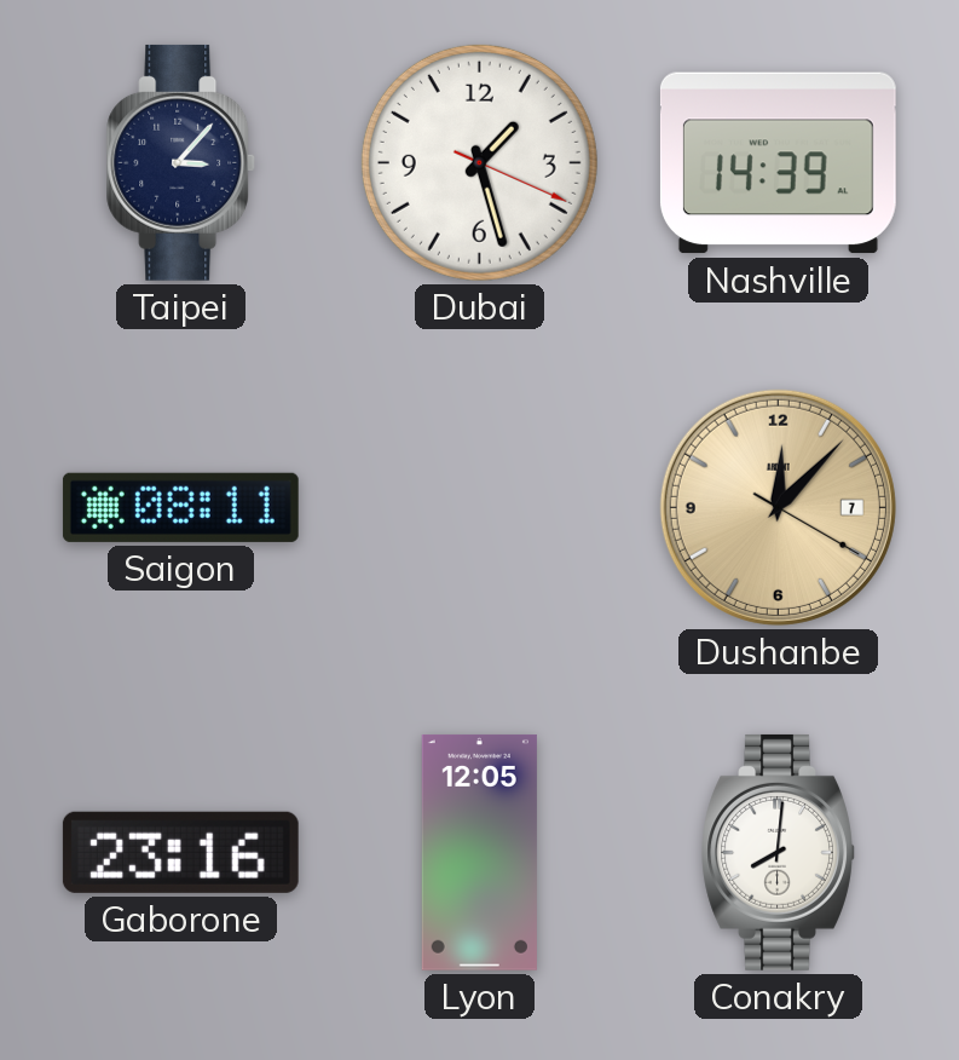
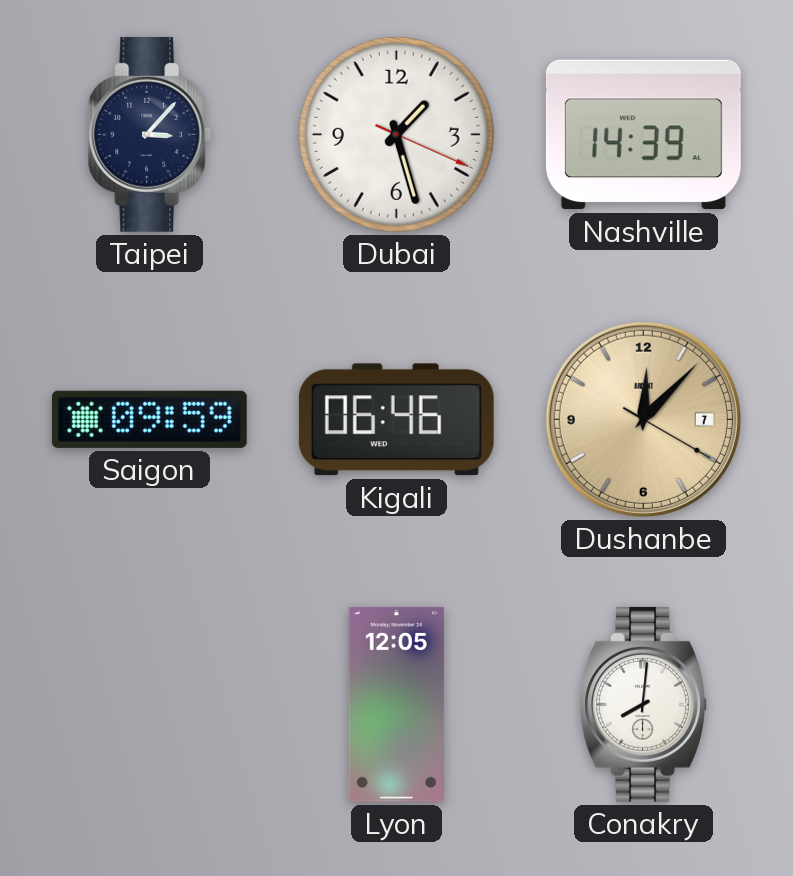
Saigon: 08:11 -> 09:59 (149, 419)
Kigali: none -> 06:46 (396, 420)
Gaborone: 23:16 -> none (180, 852)
